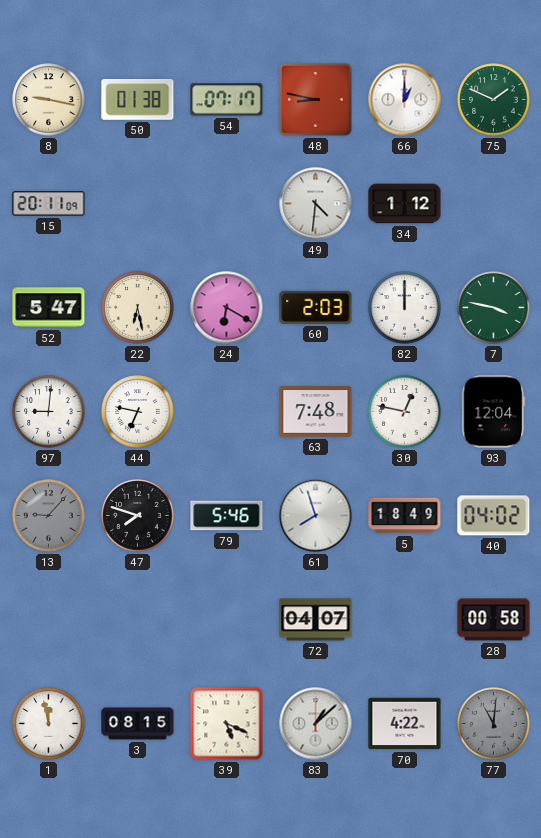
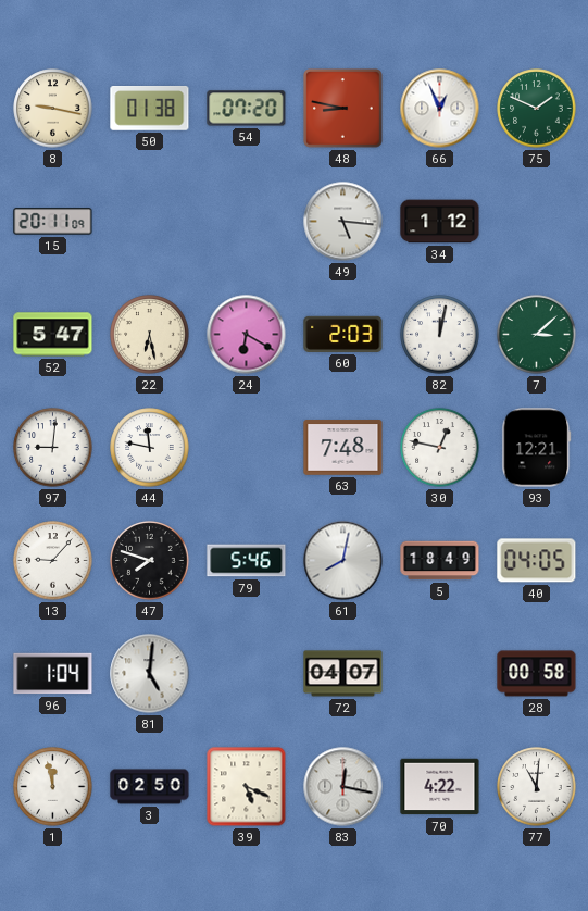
54: 07:17 -> 07:20 (247, 109)
66: 1:00 -> 12:56 (440, 109)
49: 4:31 -> 5:16 (343, 222)
82: 12:00 -> 12:02 (440, 335)
7: 3:47 -> 3:08 (537, 335)
44: 6:47 -> 11:47 (150, 448)
93: 12:04 -> 12:21 (537, 448)
13 dial: grey -> white (53, 561)
61: 7:57 -> 8:02 (343, 561)
40: 04:02 -> 04:05 (537, 561)
96: none -> 1:04 (53, 674)
81: none -> 5:01 (150, 674)
3: 08:15 -> 02:50 (150, 787)
83: 1:08 -> 12:17 (343, 787)
77 dial: grey -> white (537, 787)
